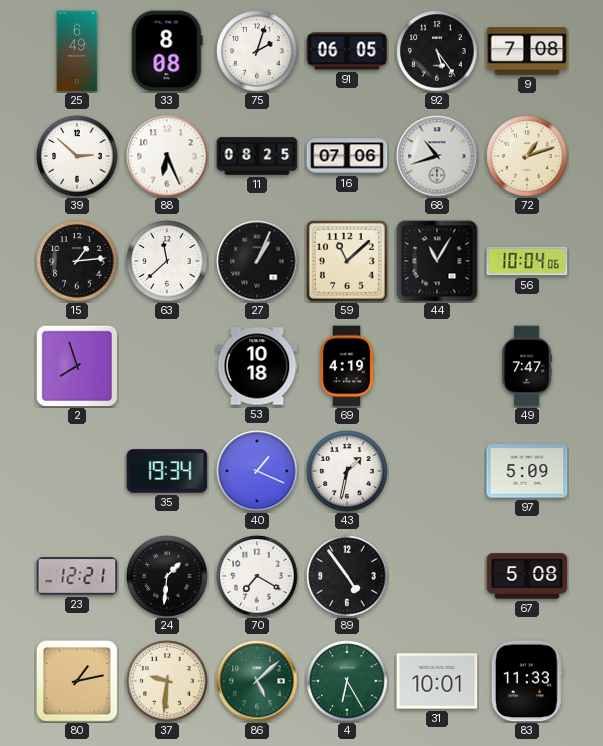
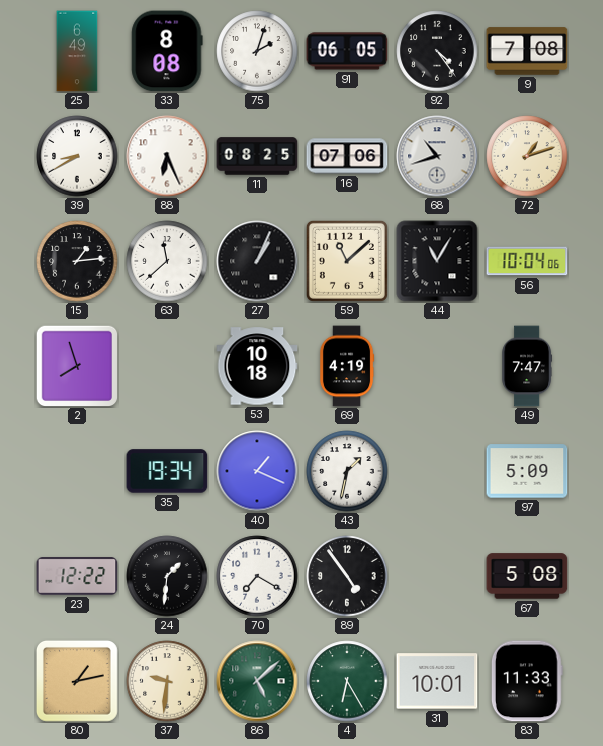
92: 5:24 -> 4:24 (437, 51)
39: 2:52 -> 8:40 (77, 156)
23: 12:21 -> 12:22 (77, 577)
